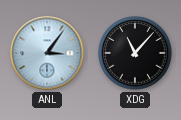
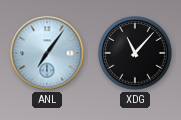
ANL: 3:06 -> 7:06 (47, 53)
